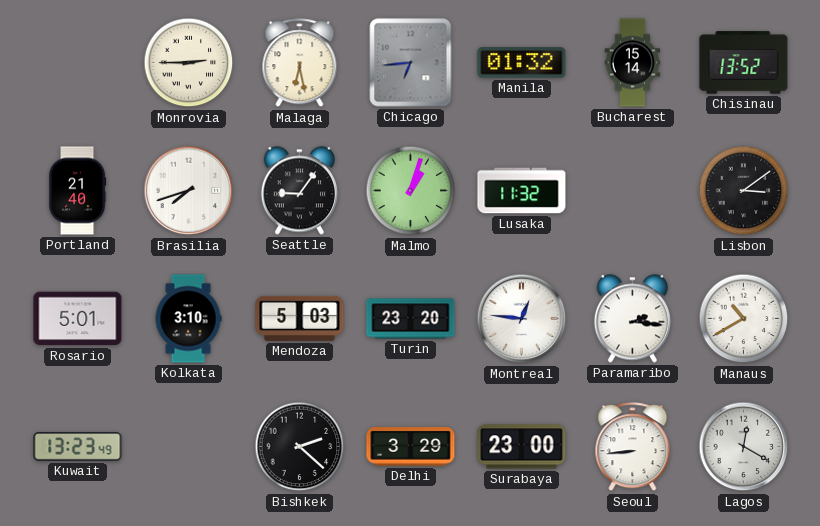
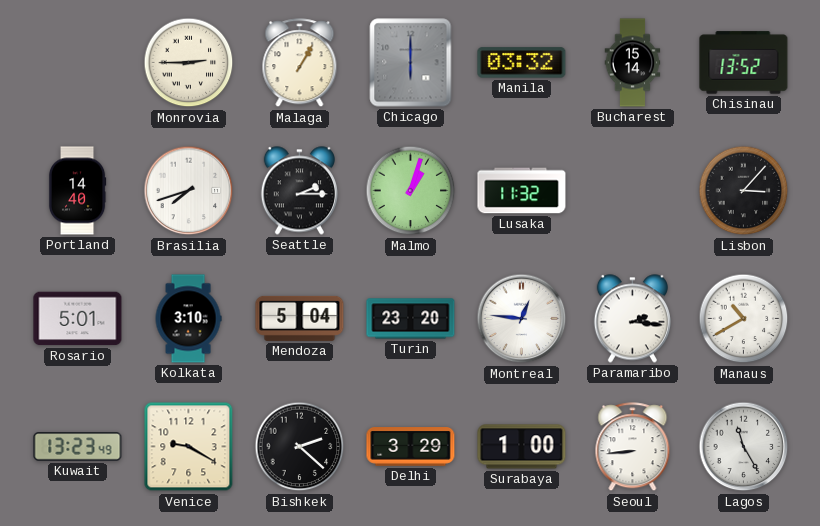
Malaga: 6:28 -> 1:05 (300, 63)
Chicago: 6:44 -> 6:00 (411, 63)
Manila: 01:32 -> 03:32 (522, 63)
Portland: 21:40 -> 14:40 (77, 191)
Seattle: 9:06 -> 2:15 (299, 191)
Lisbon: 3:09 -> 3:07 (744, 191)
Mendoza: 5:03 -> 5:04 (300, 318)
Venice: none -> 9:20 (189, 447)
Surabaya: 23:00 -> 1:00 (522, 447)
Lagos: 12:20 -> 11:25 (744, 447)
